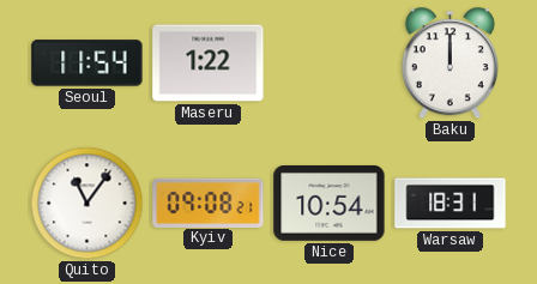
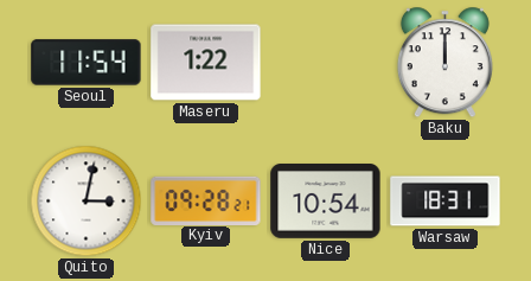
Quito: 11:06 -> 3:02 (87, 202)
Kyiv: 09:08 -> 09:28 (206, 200)
